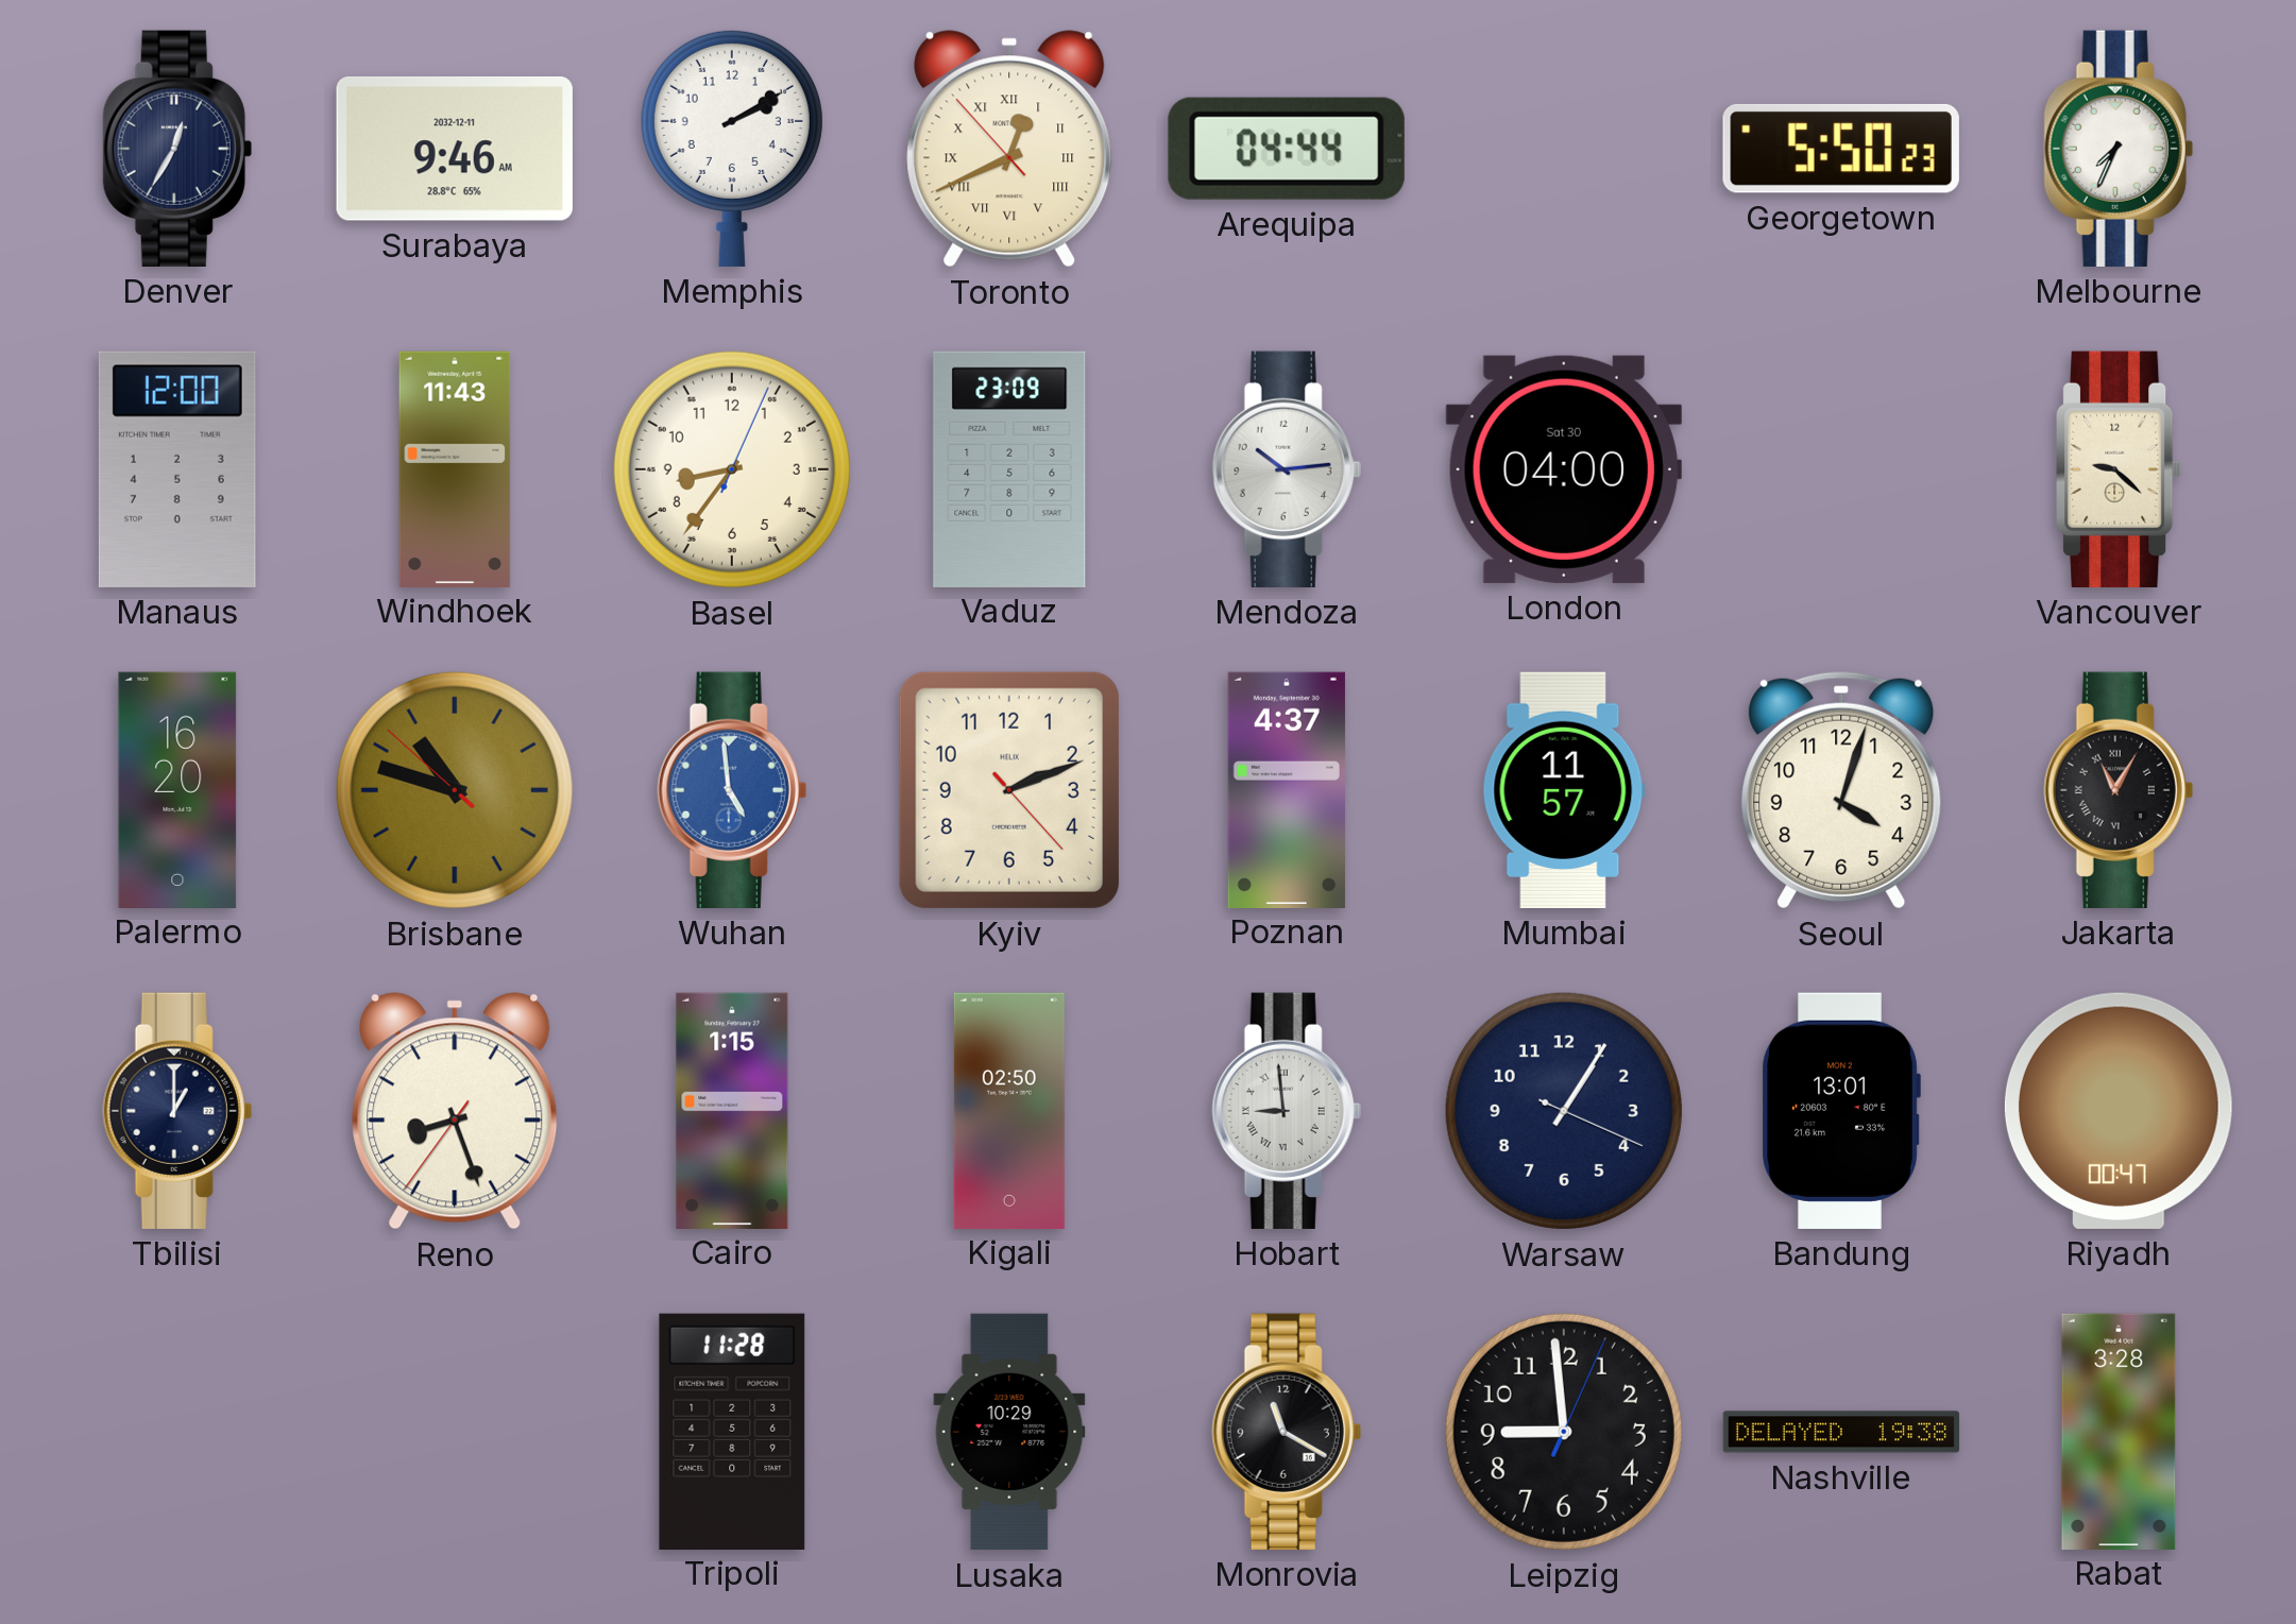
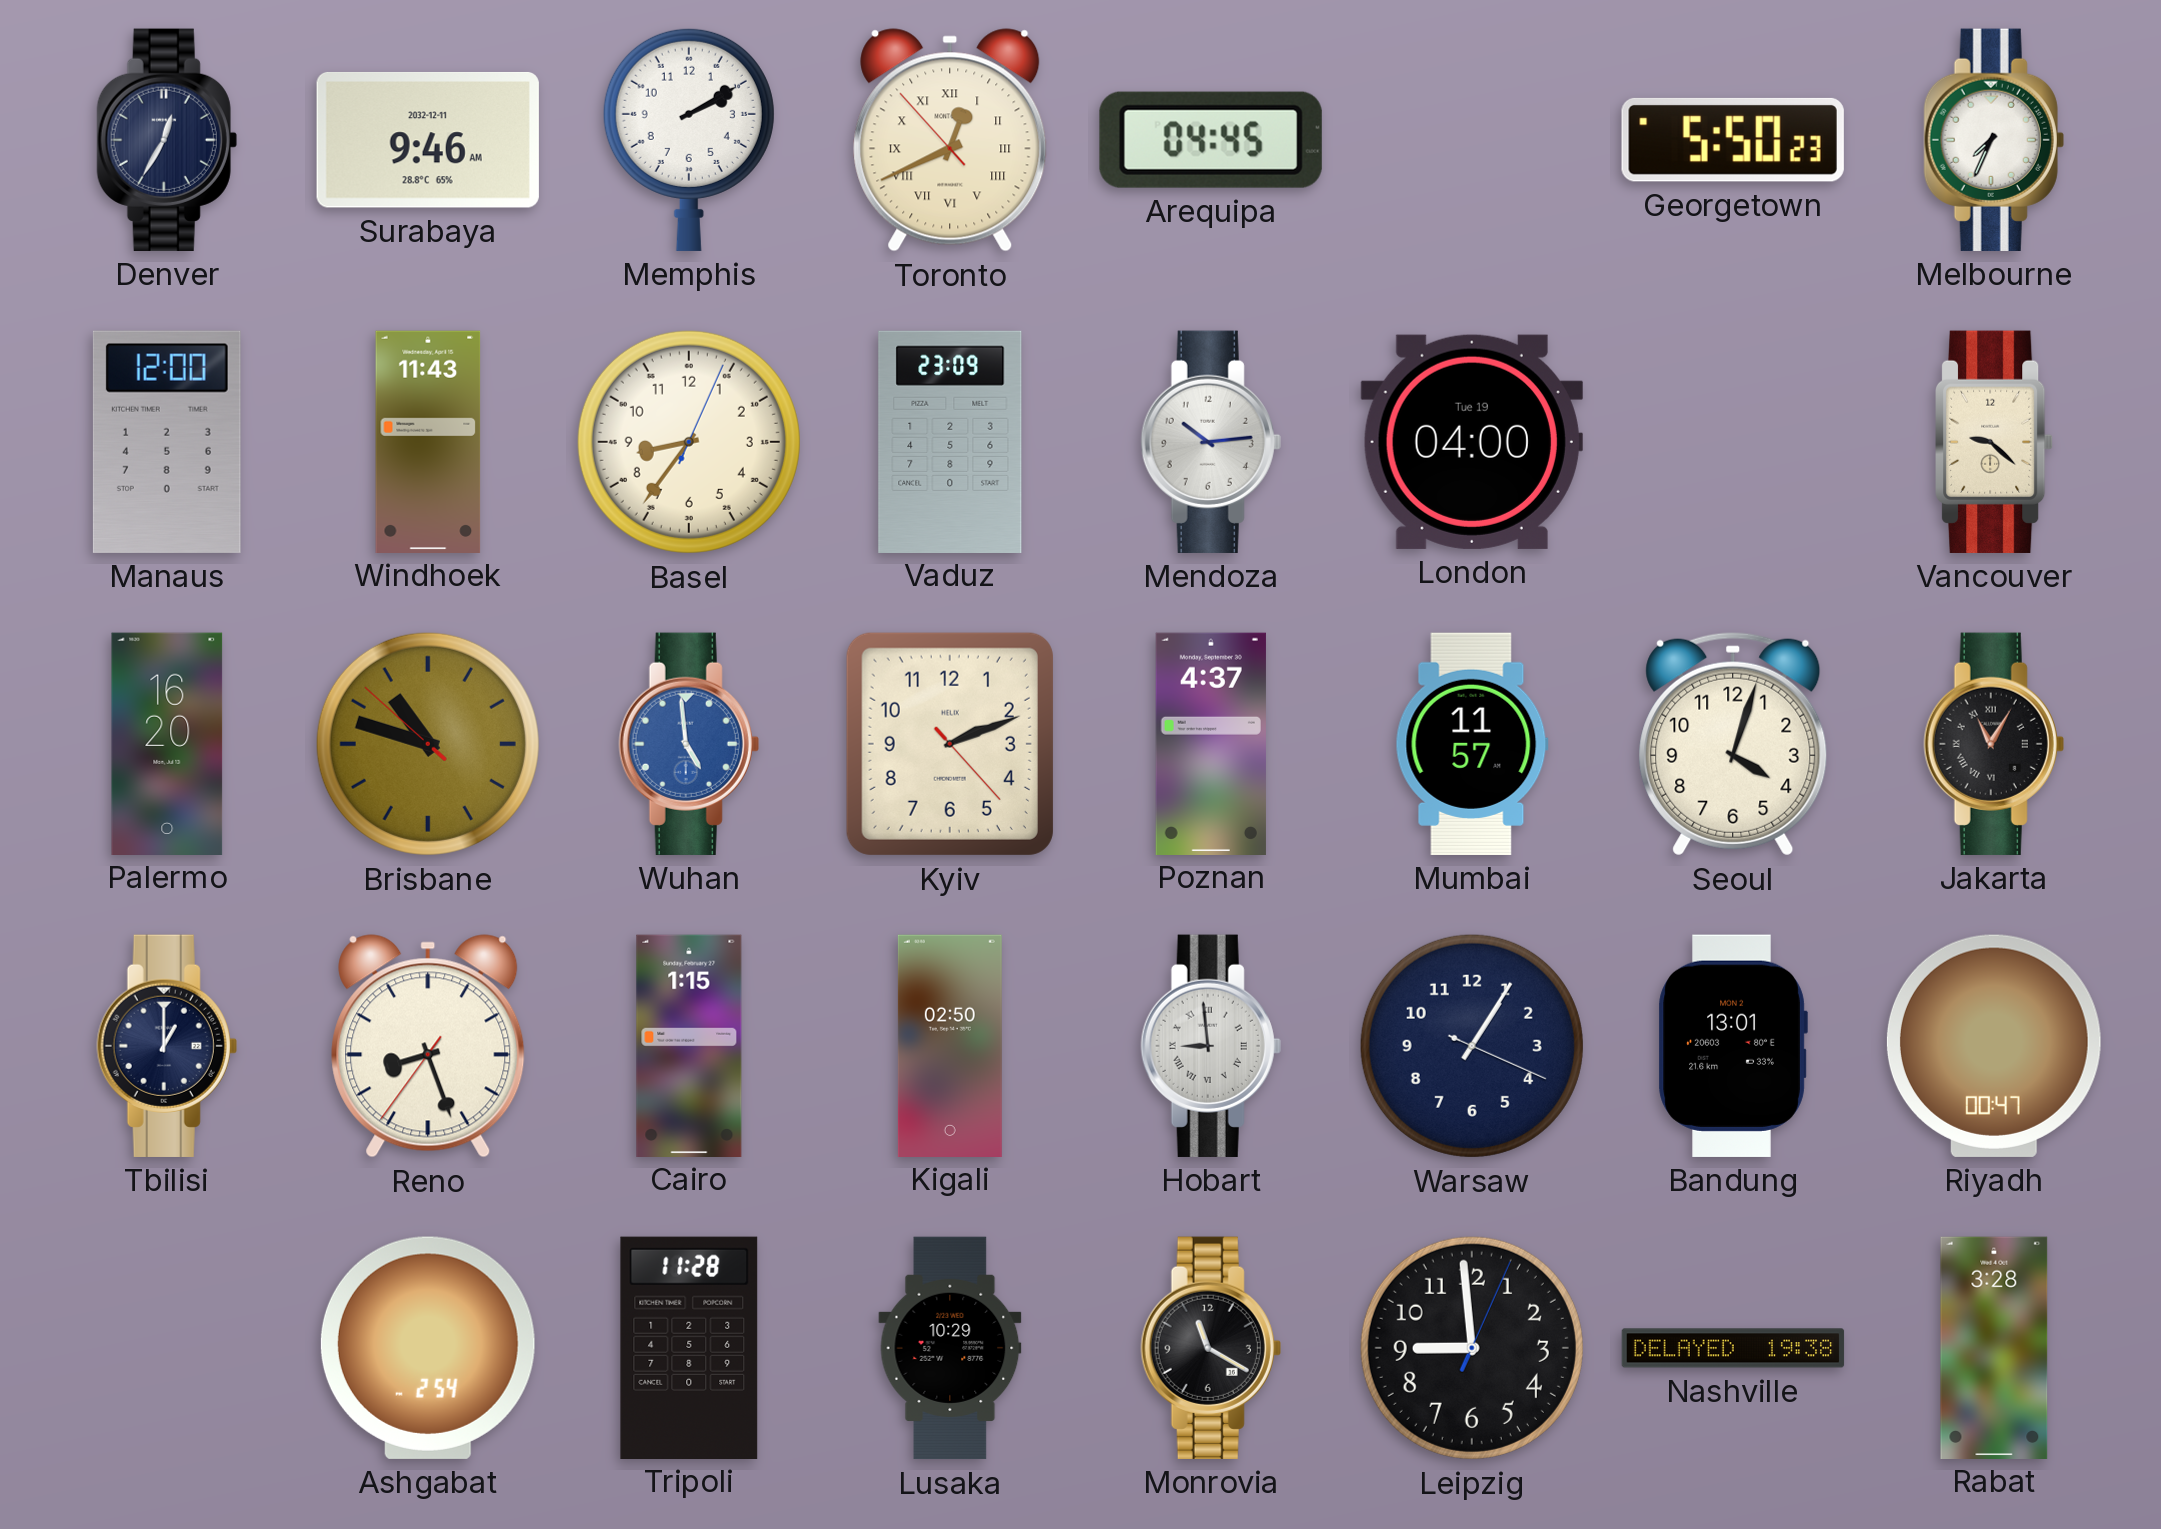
Arequipa: 04:44 -> 04:45 (1211, 140)
London date: Sat 30 -> Tue 19 (1472, 442)
Ashgabat: none -> 2:54 (428, 1348)
